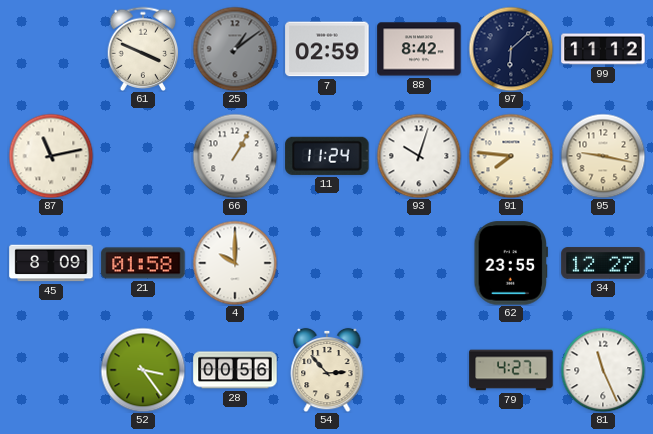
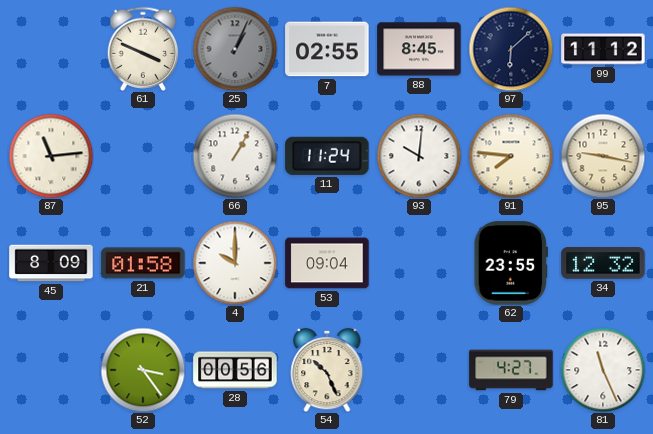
25: 1:09 -> 1:04 (235, 49)
7: 02:59 -> 02:55 (327, 49)
88: 8:42 -> 8:45 (419, 49)
87: 11:13 -> 11:14 (51, 156)
93: 10:03 -> 10:01 (419, 156)
53: none -> 09:04 (327, 263)
34: 12:27 -> 12:32 (603, 263)
54: 2:53 -> 10:26 (327, 370)
